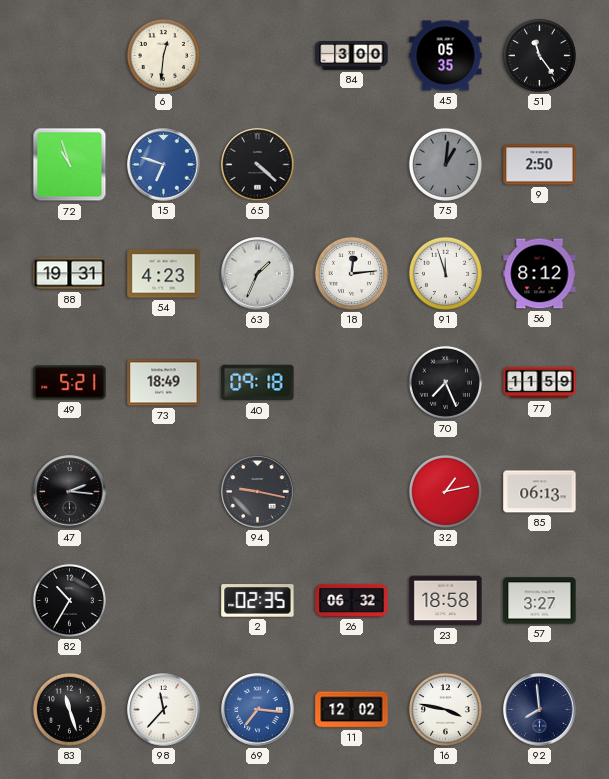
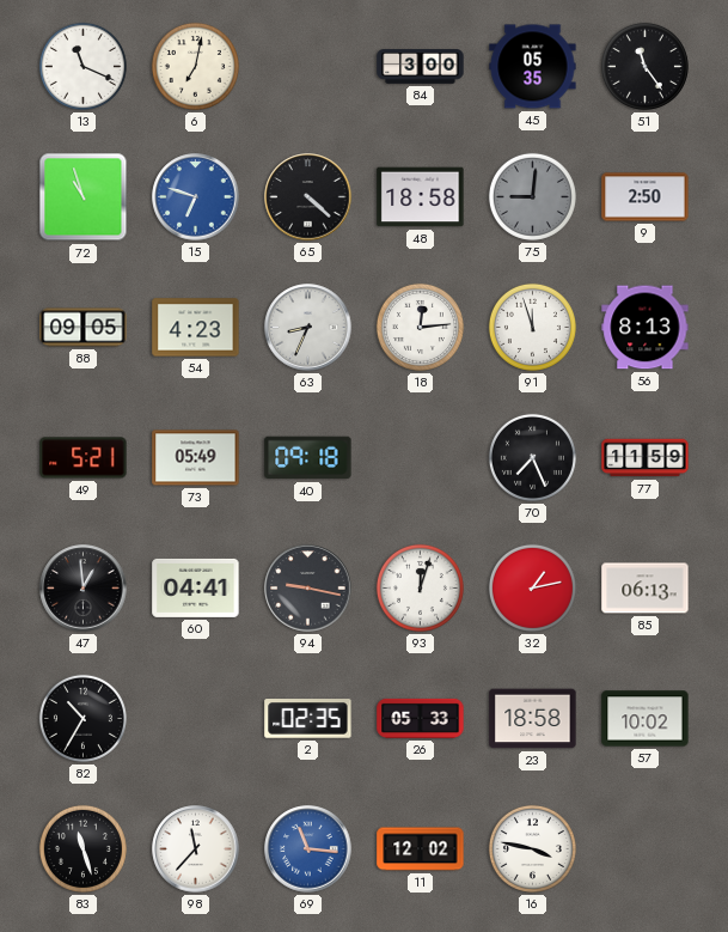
13: none -> 11:19 (82, 66)
6: 12:31 -> 7:02 (195, 66)
48: none -> 18:58 (421, 197)
75: 1:01 -> 9:01 (532, 196)
88: 19:31 -> 09:05 (84, 328)
63: 1:34 -> 8:34 (308, 328)
56: 8:12 -> 8:13 (646, 328)
73: 18:49 -> 05:49 (196, 458)
47: 2:16 -> 12:59 (84, 589)
60: none -> 04:41 (196, 587)
93: none -> 12:03 (420, 587)
26: 06:32 -> 05:33 (421, 718)
57: 3:27 -> 10:02 (646, 719)
69: 7:16 -> 11:16 (308, 849)
92: 7:59 -> none (540, 710)
